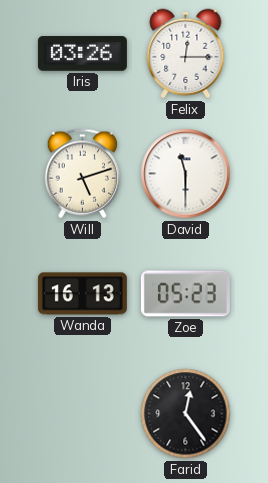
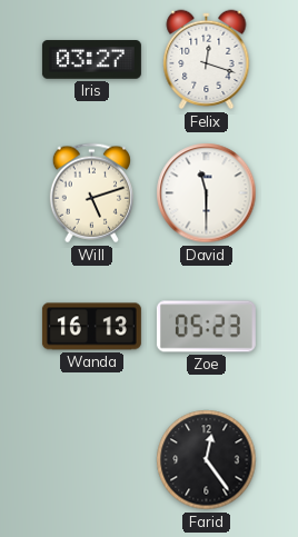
Iris: 03:26 -> 03:27 (91, 60)
Felix: 12:15 -> 12:18 (207, 60)
